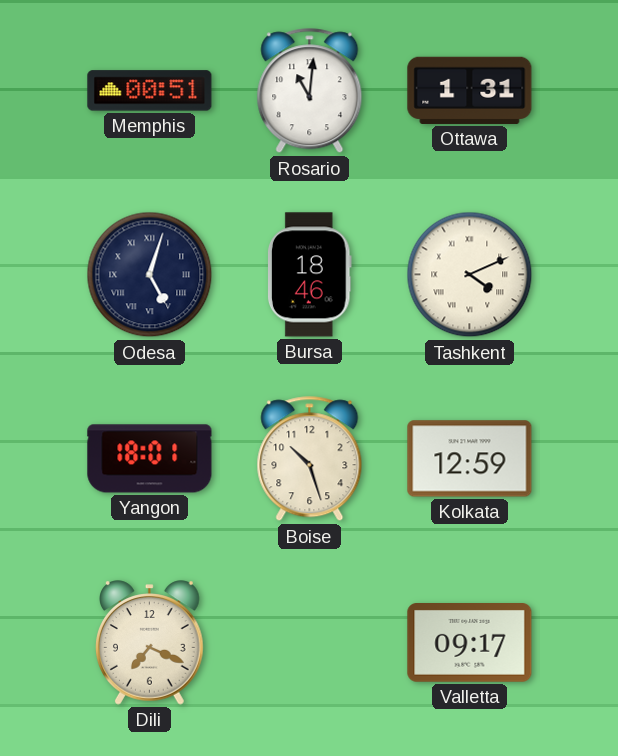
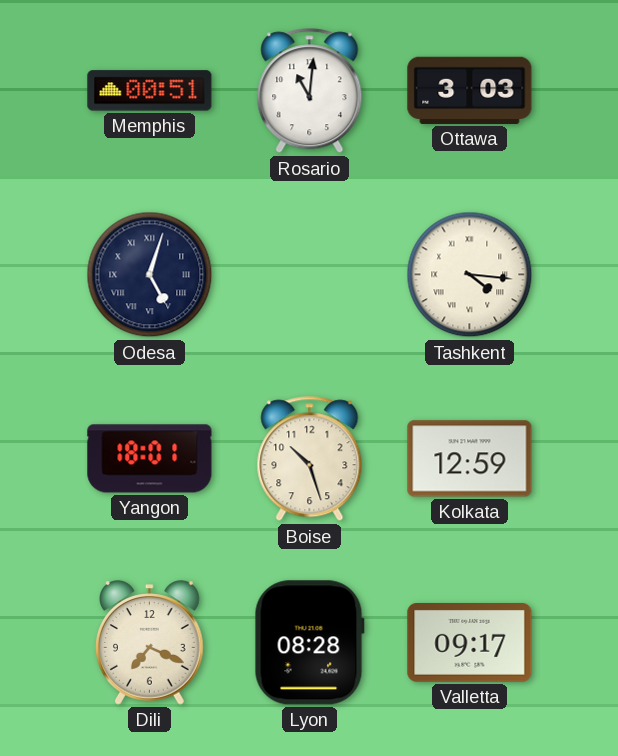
Ottawa: 1:31 -> 3:03 (470, 90)
Bursa: 18:46 -> none (309, 275)
Tashkent: 4:11 -> 4:16 (470, 275)
Lyon: none -> 08:28 (309, 643)
